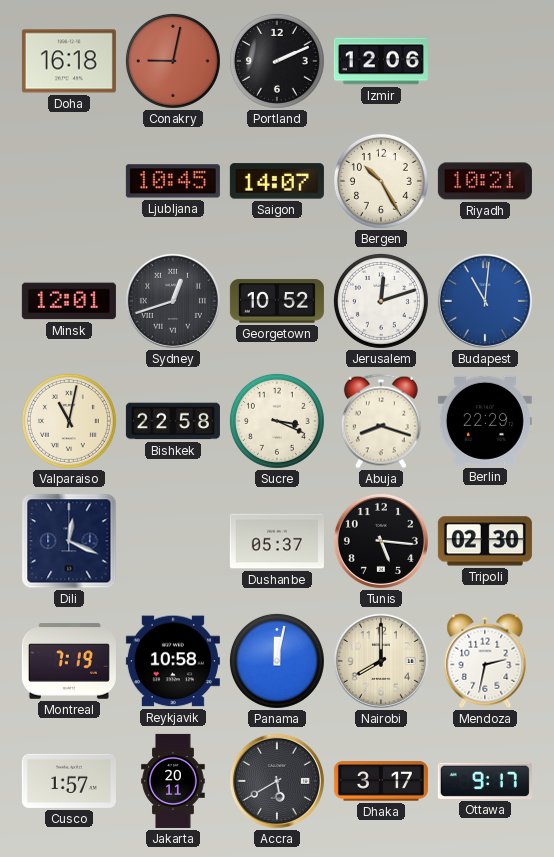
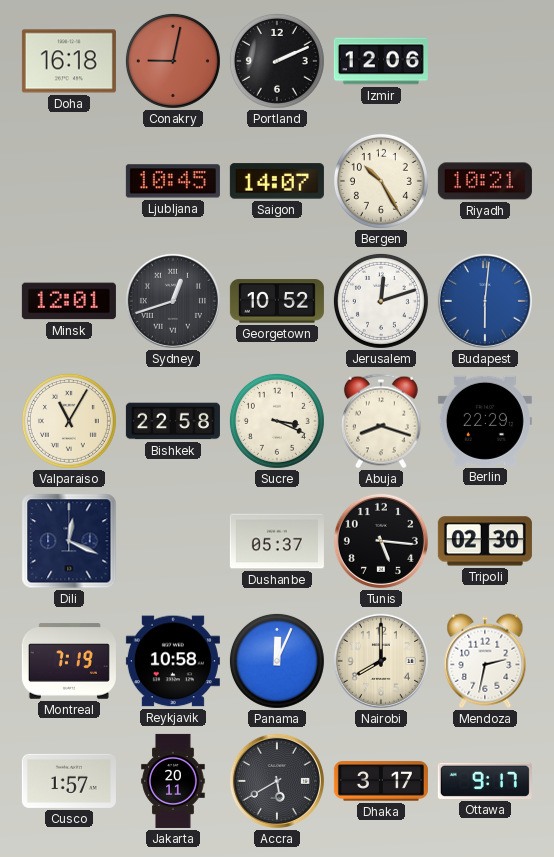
Budapest: 11:01 -> 6:01 (485, 301)
Valparaiso: 11:02 -> 11:05 (69, 421)
Panama: 12:02 -> 12:04 (277, 661)
